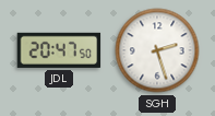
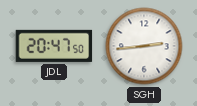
SGH: 2:27 -> 2:44 (144, 46)
